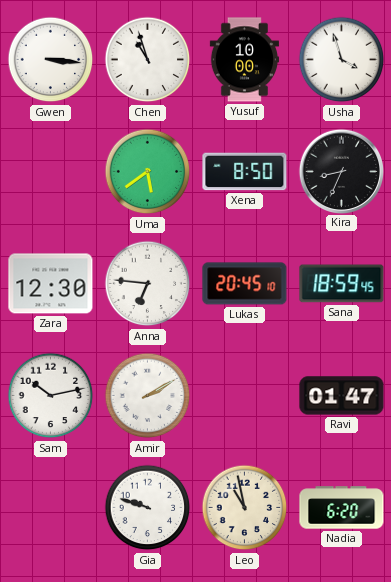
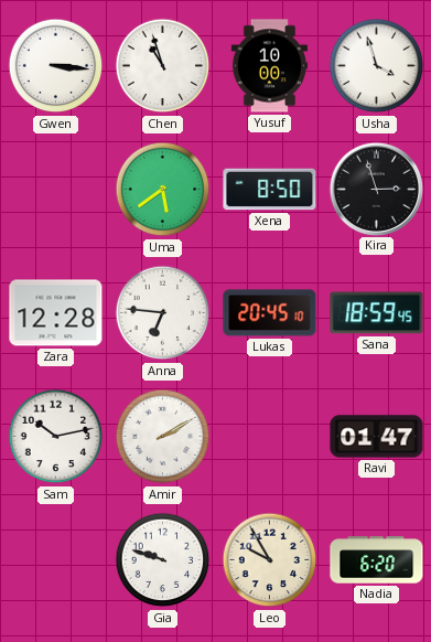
Kira: 8:34 -> 2:57 (376, 189)
Zara: 12:30 -> 12:28 (56, 313)
Leo: 10:58 -> 9:55 (270, 560)
